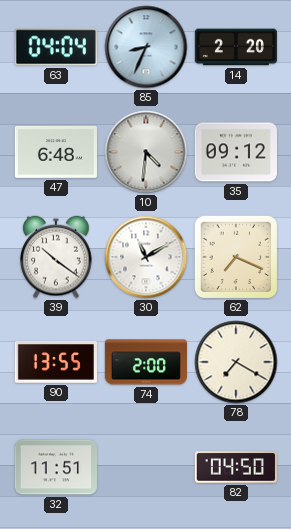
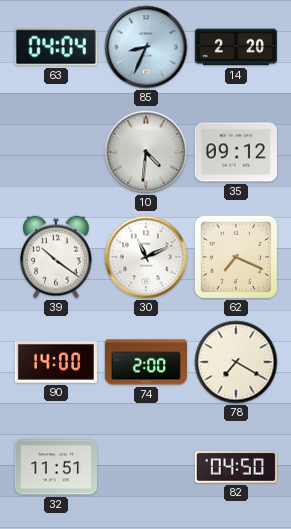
47: 6:48 -> none (56, 153)
30: 11:10 -> 11:11 (146, 257)
90: 13:55 -> 14:00 (56, 363)
